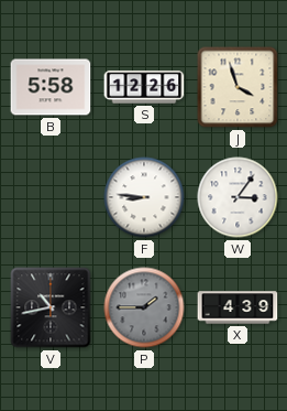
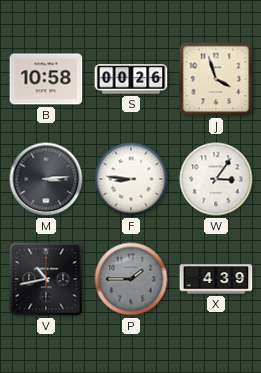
B: 5:58 -> 10:58 (46, 79)
S: 12:26 -> 00:26 (131, 79)
M: none -> 3:14 (46, 179)
